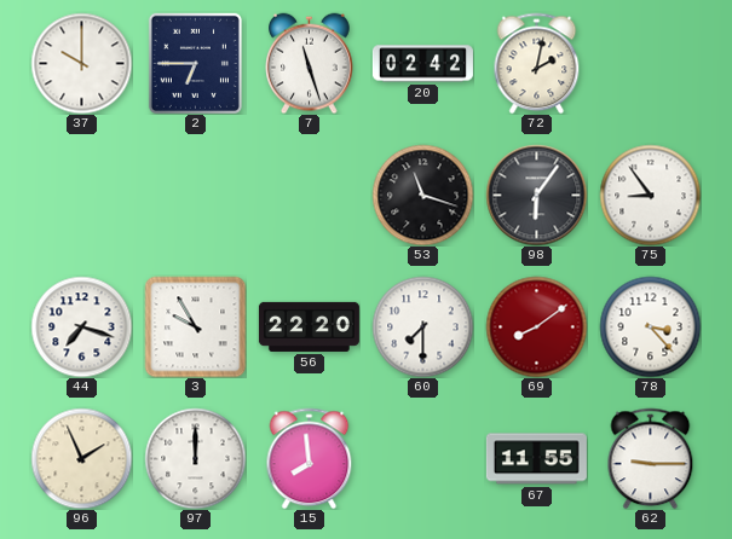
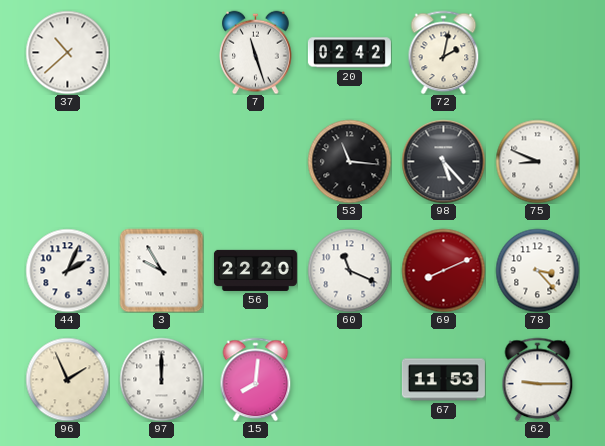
37: 10:00 -> 10:38 (67, 52)
2: 6:45 -> none (195, 63)
53: 11:18 -> 11:16 (349, 161)
98: 6:06 -> 5:23 (443, 161)
75: 8:54 -> 8:49 (537, 161)
44: 7:18 -> 2:04 (67, 270)
60: 7:30 -> 11:19 (349, 270)
69: 8:09 -> 8:11 (443, 270)
15: 7:59 -> 8:01 (256, 379)
67: 11:55 -> 11:53 (443, 380)
